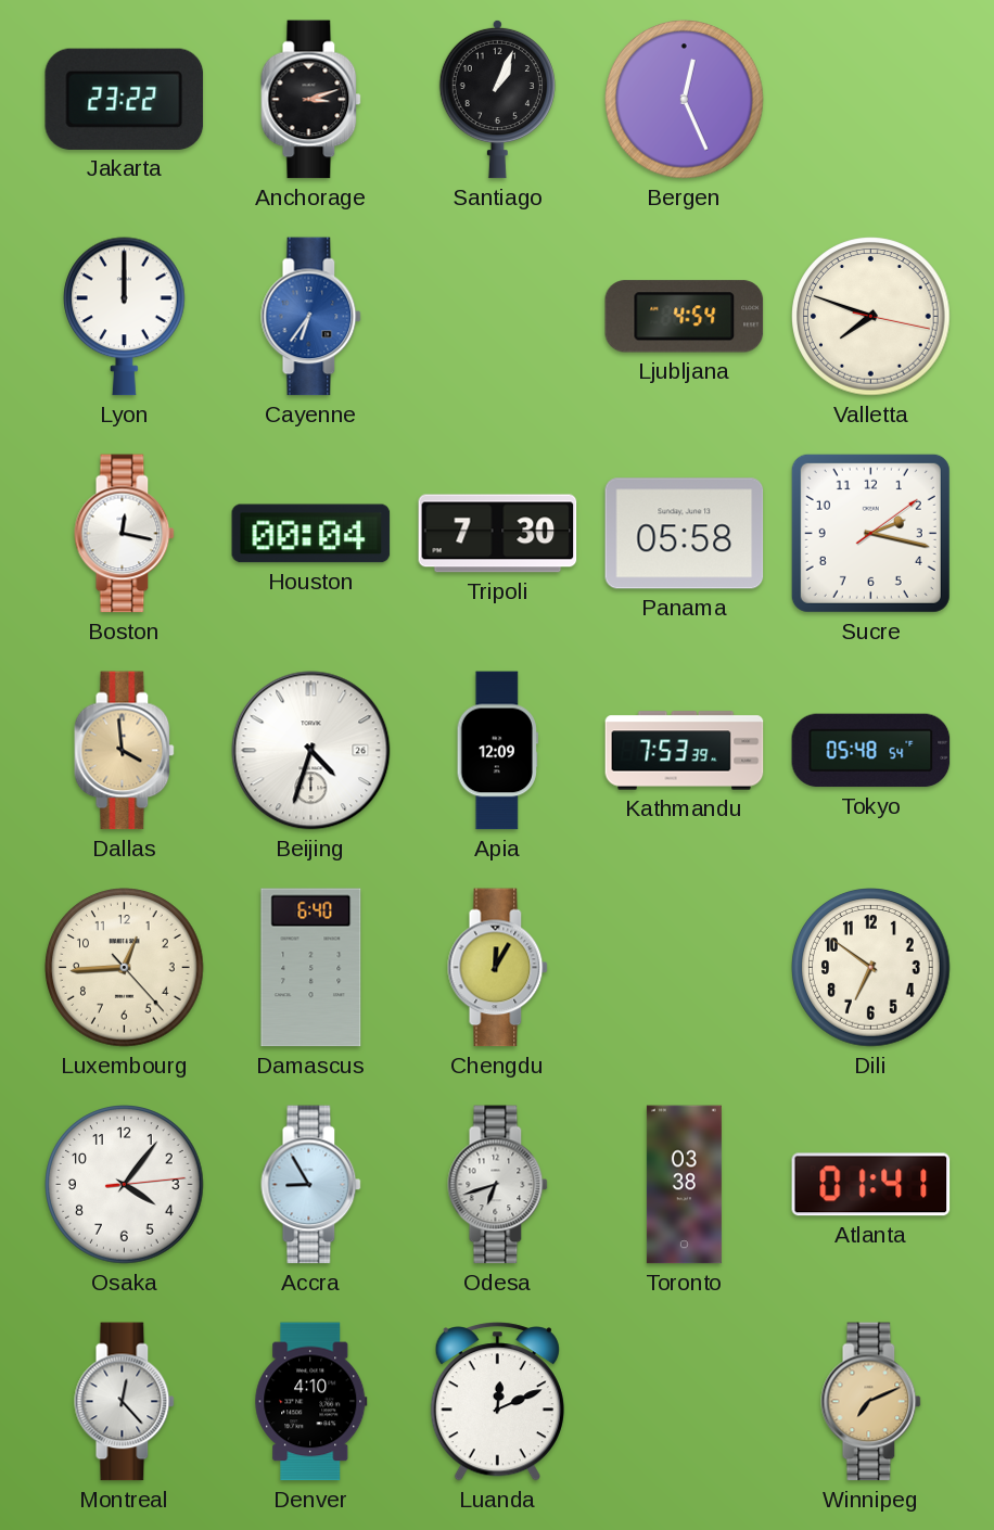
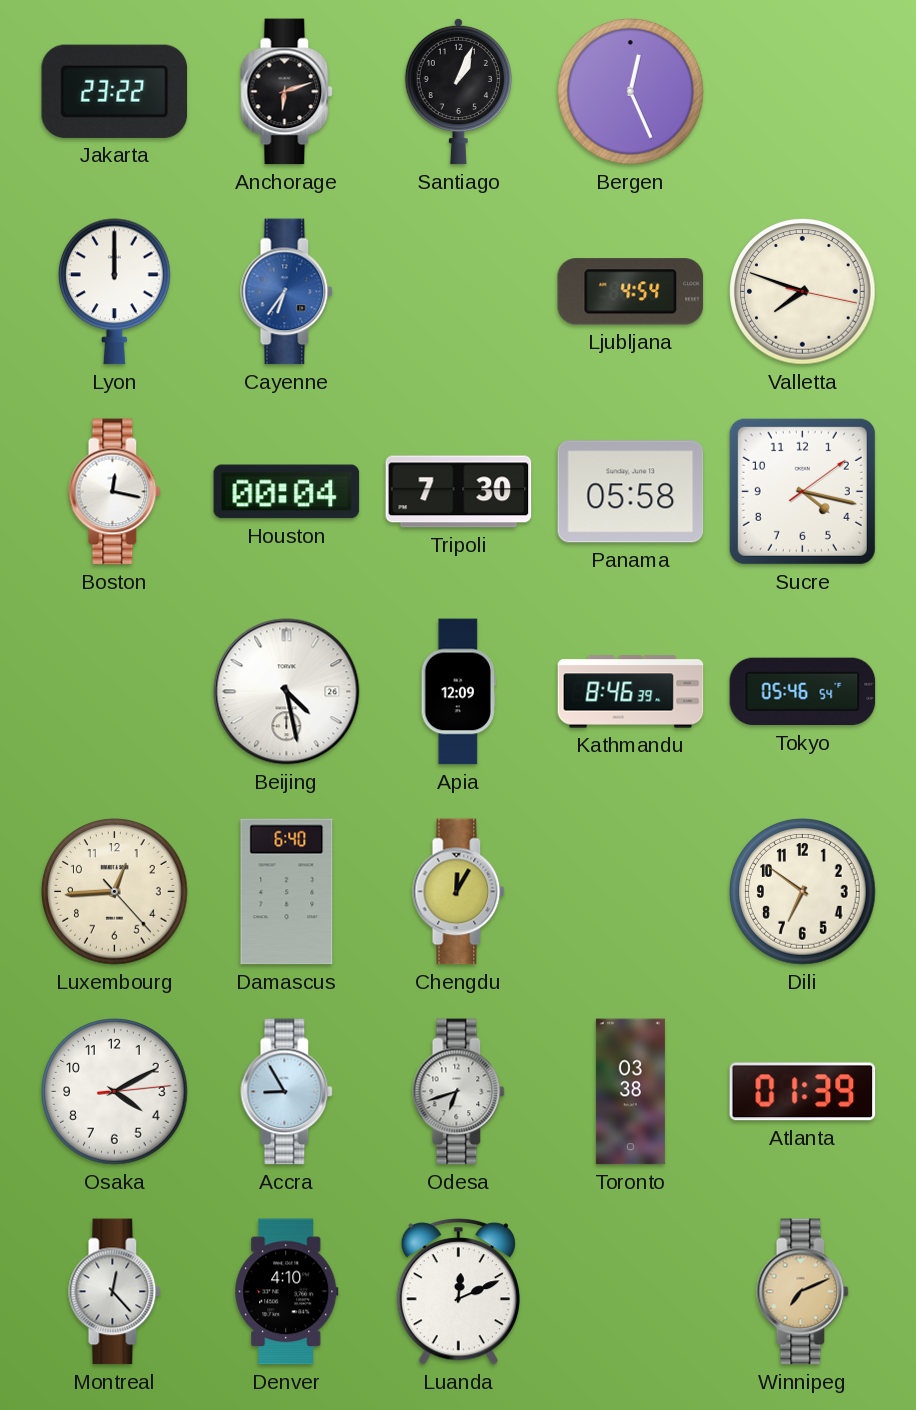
Anchorage: 3:12 -> 6:12 (287, 92)
Sucre: 2:17 -> 4:17 (802, 491)
Dallas: 3:59 -> none (125, 751)
Beijing: 4:33 -> 4:28 (287, 692)
Kathmandu: 7:53 -> 8:46 (631, 692)
Tokyo: 05:48 -> 05:46 (803, 692)
Osaka: 4:06 -> 4:10 (115, 1092)
Atlanta: 01:41 -> 01:39 (803, 1092)
